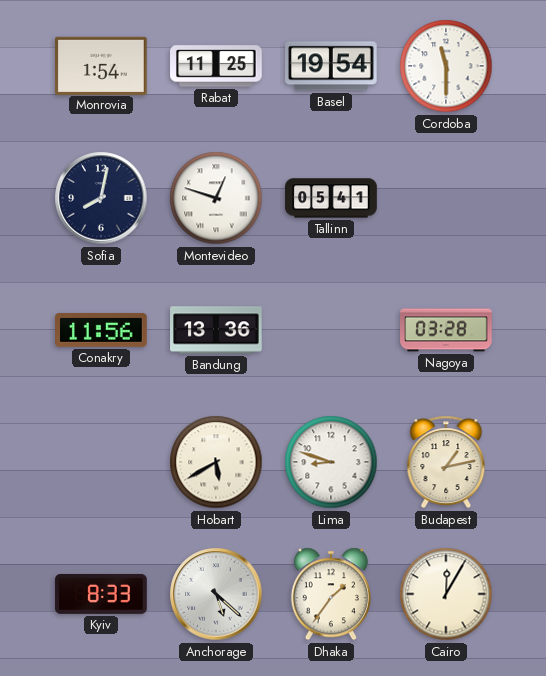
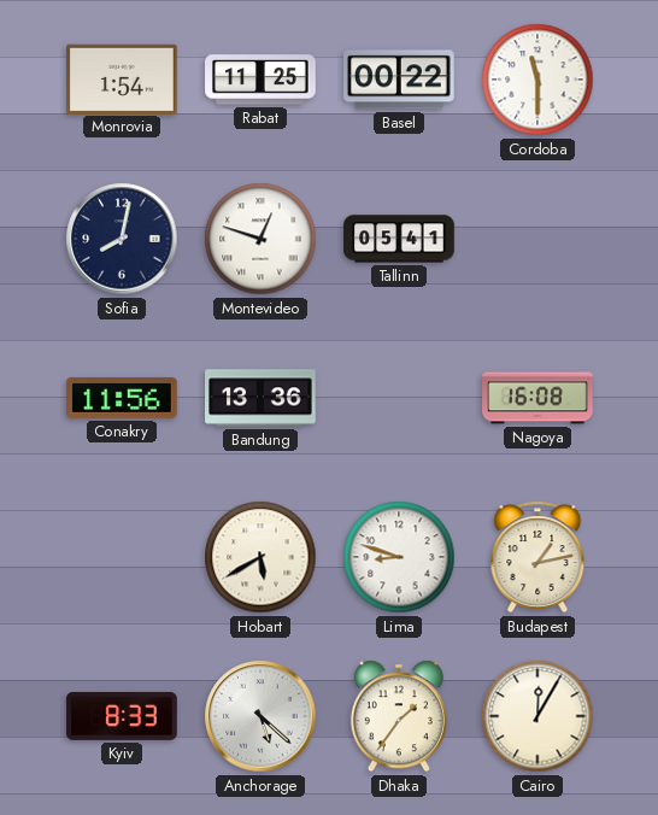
Basel: 19:54 -> 00:22 (400, 80)
Nagoya: 03:28 -> 16:08 (537, 398)
